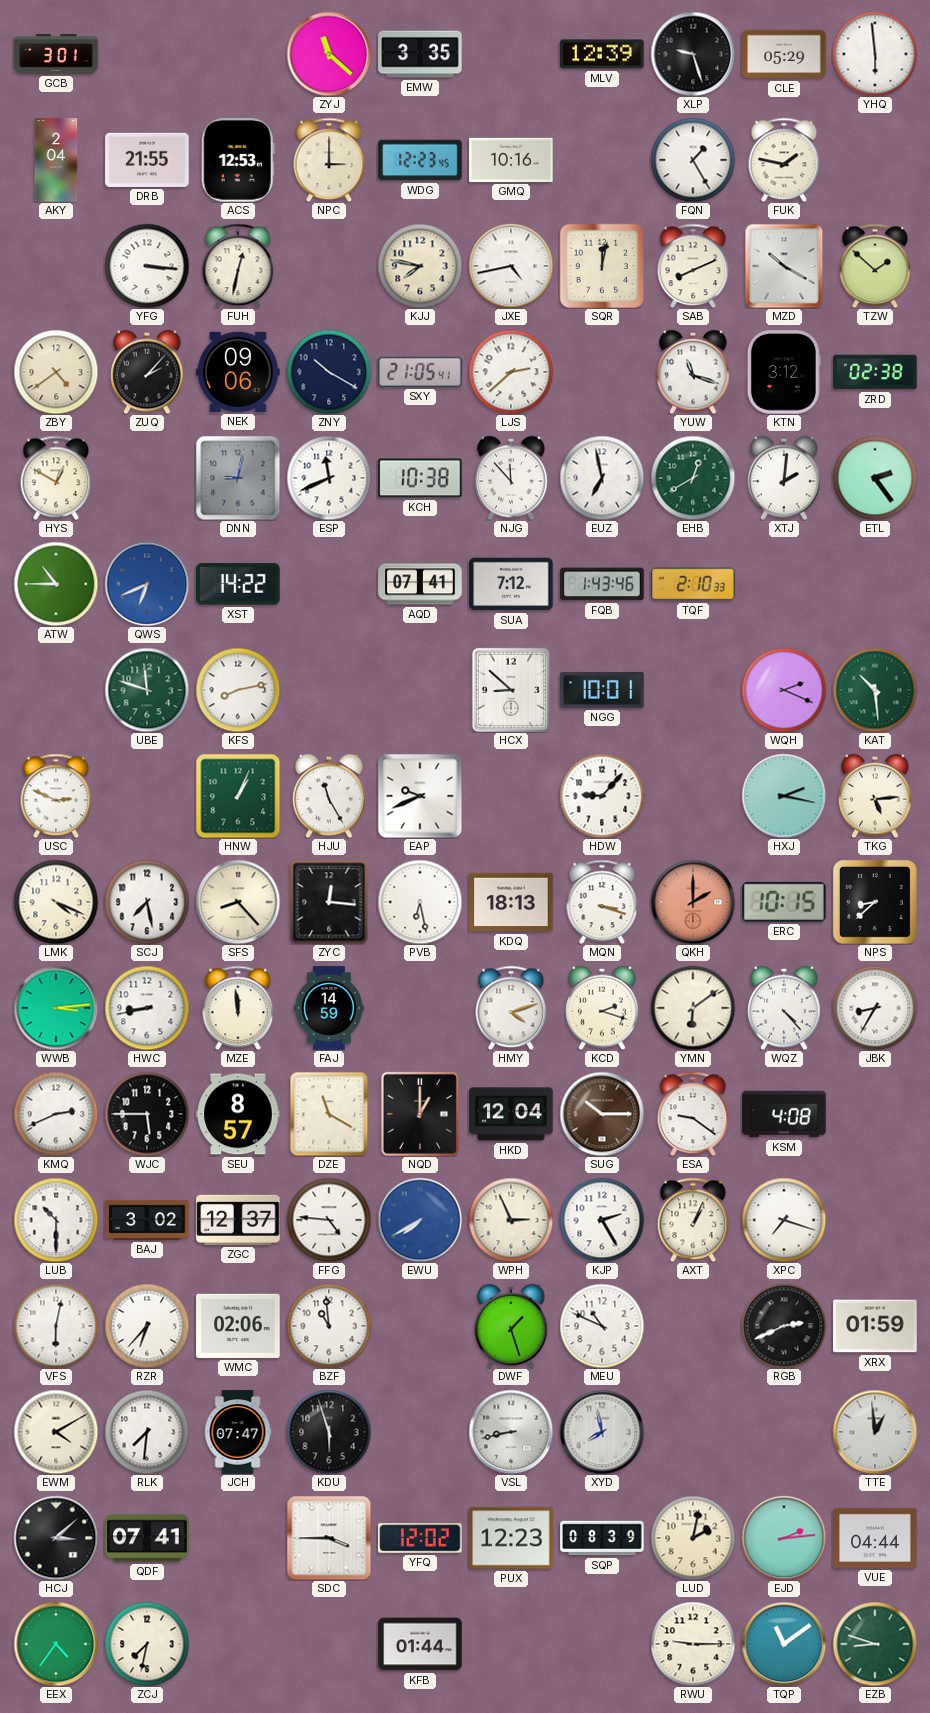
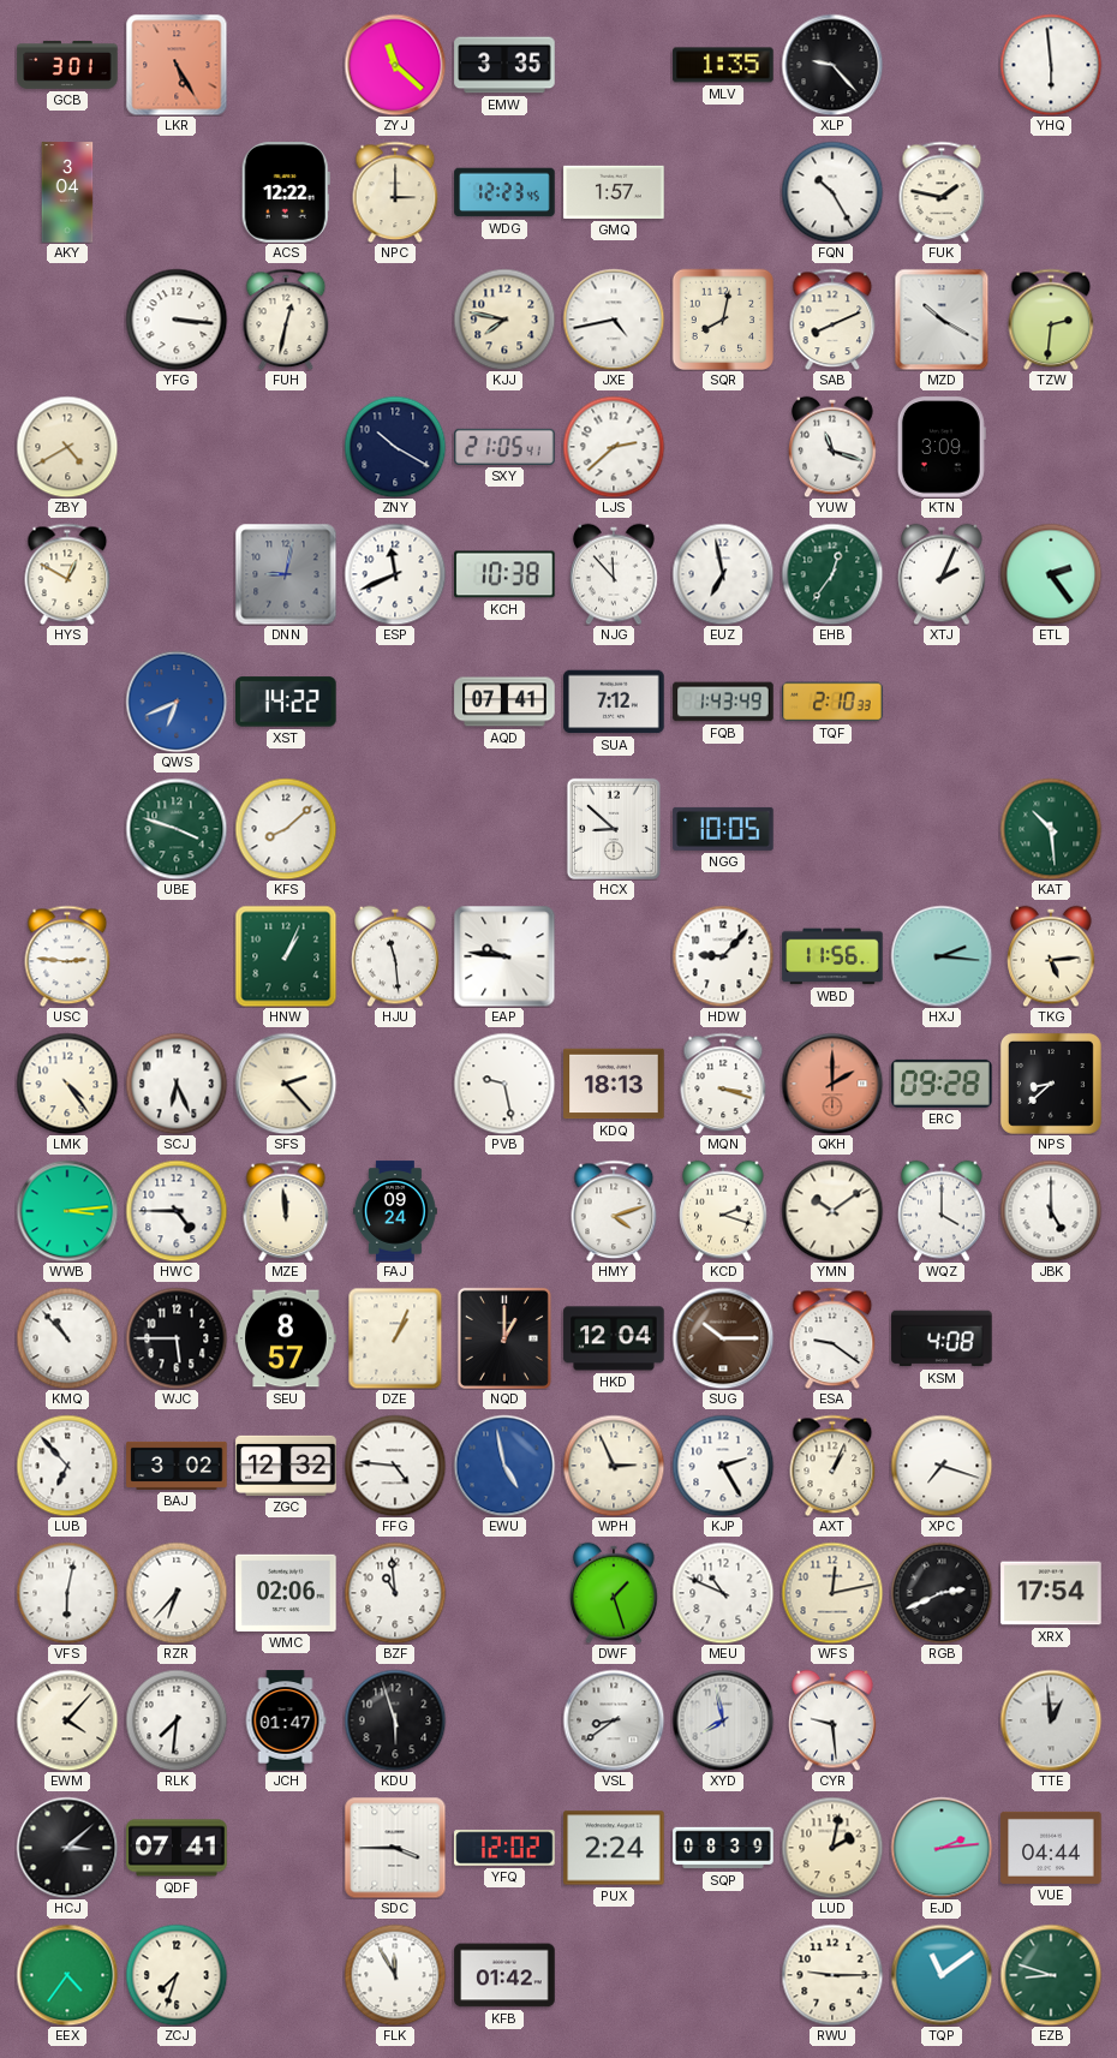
LKR: none -> 5:25 (177, 65)
MLV: 12:39 -> 1:35 (723, 65)
XLP: 9:27 -> 9:23 (832, 65)
CLE: 05:29 -> none (784, 54)
AKY: 2:04 -> 3:04 (67, 192)
DRB: 21:55 -> none (147, 160)
ACS: 12:53 -> 12:22 (286, 192)
GMQ: 10:16 -> 1:57 (614, 192)
FQN: 1:25 -> 10:25 (832, 192)
SQR: 12:02 -> 8:02 (723, 320)
TZW: 1:52 -> 2:31 (1051, 320)
ZBY: 4:39 -> 4:40 (67, 447)
ZUQ: 2:07 -> none (147, 372)
NEK: 09:06 -> none (238, 372)
KTN: 3:12 -> 3:09 (942, 447)
ZRD: 02:38 -> none (875, 372)
EHB: 12:40 -> 12:36 (832, 574)
XTJ: 2:01 -> 2:04 (942, 574)
ATW: 10:45 -> none (56, 584)
FQB: 1:43:46 -> 1:43:49 (723, 702)
UBE: 11:48 -> 3:48 (177, 829)
KFS: 8:13 -> 8:08 (286, 829)
NGG: 10:01 -> 10:05 (723, 829)
WQH: 2:19 -> none (784, 690)
USC: 2:49 -> 2:46 (67, 956)
HJU: 11:25 -> 11:29 (395, 956)
EAP: 9:41 -> 9:46 (504, 956)
WBD: none -> 11:56 (832, 956)
HXJ: 2:17 -> 2:16 (942, 956)
LMK: 4:19 -> 4:24 (67, 1084)
SCJ: 7:28 -> 6:26 (177, 1084)
SFS: 8:23 -> 2:23 (286, 1084)
ZYC: 12:16 -> none (329, 902)
PVB: 6:28 -> 9:28 (504, 1084)
ERC: 10:15 -> 09:28 (942, 1084)
HWC: 8:43 -> 4:45 (177, 1211)
FAJ: 14:59 -> 09:24 (395, 1211)
YMN: 6:09 -> 10:09 (832, 1211)
WQZ: 4:23 -> 4:00 (942, 1211)
JBK: 8:35 -> 5:00 (1051, 1211)
KMQ: 2:41 -> 10:53 (67, 1338)
DZE: 11:20 -> 1:04 (395, 1338)
LUB: 10:30 -> 6:53 (67, 1466)
ZGC: 12:37 -> 12:32 (286, 1466)
EWU: 7:40 -> 4:58 (504, 1466)
WFS: none -> 12:13 (832, 1593)
XRX: 01:59 -> 17:54 (1051, 1593)
EWM: 4:10 -> 4:07 (67, 1720)
JCH: 07:47 -> 01:47 (286, 1720)
VSL: 8:43 -> 8:39 (614, 1720)
CYR: none -> 9:29 (832, 1720)
PUX: 12:23 -> 2:24 (614, 1848)
ZCJ: 7:32 -> 7:33 (177, 1975)
FLK: none -> 11:55 (395, 1975)
KFB: 01:44 -> 01:42 (504, 1975)
